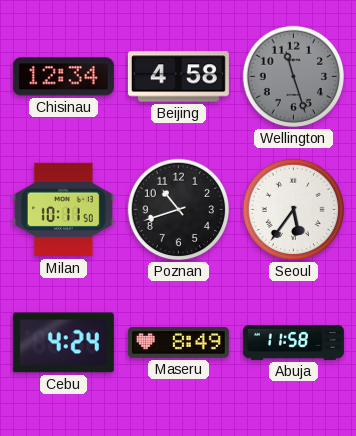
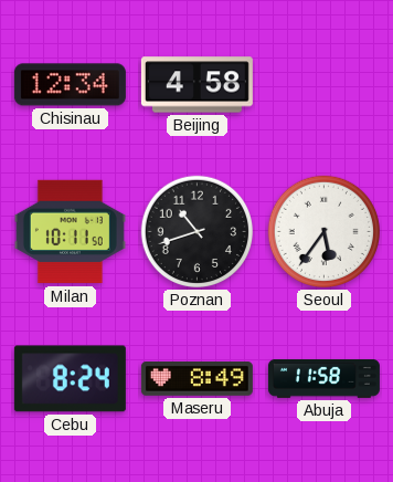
Wellington: 11:27 -> none (294, 77)
Cebu: 4:24 -> 8:24 (70, 379)
